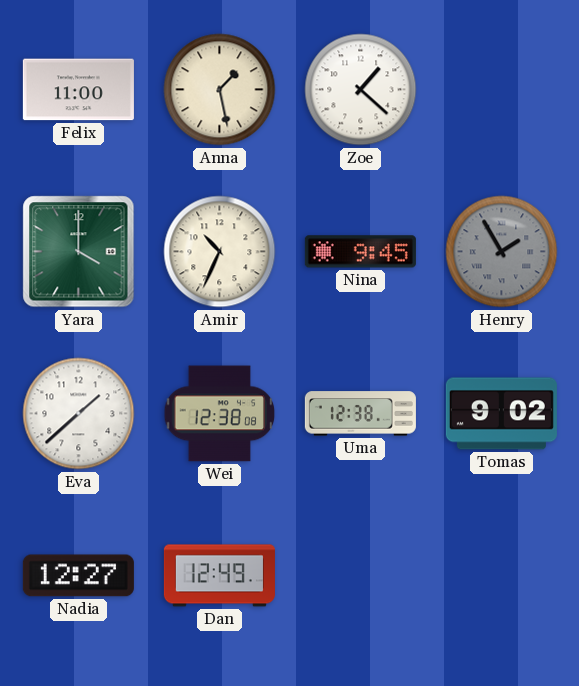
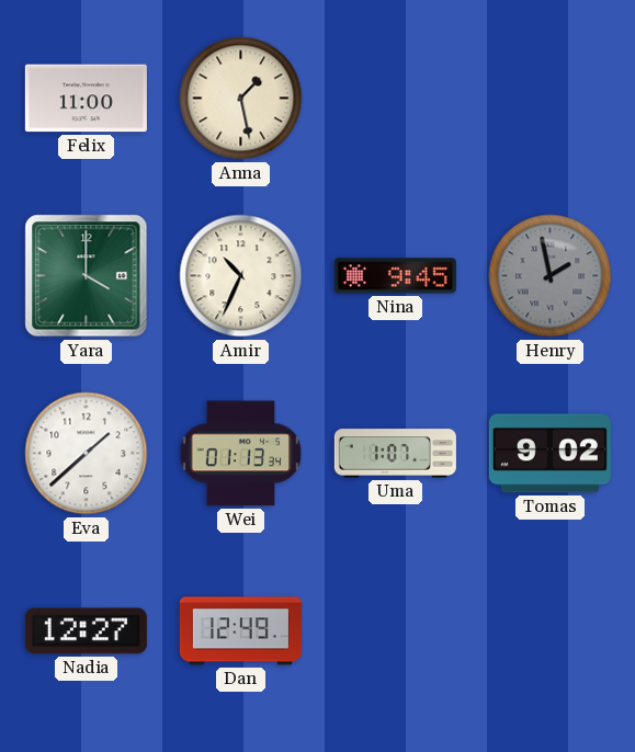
Zoe: 1:22 -> none (361, 90)
Henry: 1:55 -> 1:58 (551, 276)
Wei: 12:38 -> 01:13 (241, 454)
Uma: 12:38 -> 1:07 (395, 454)
